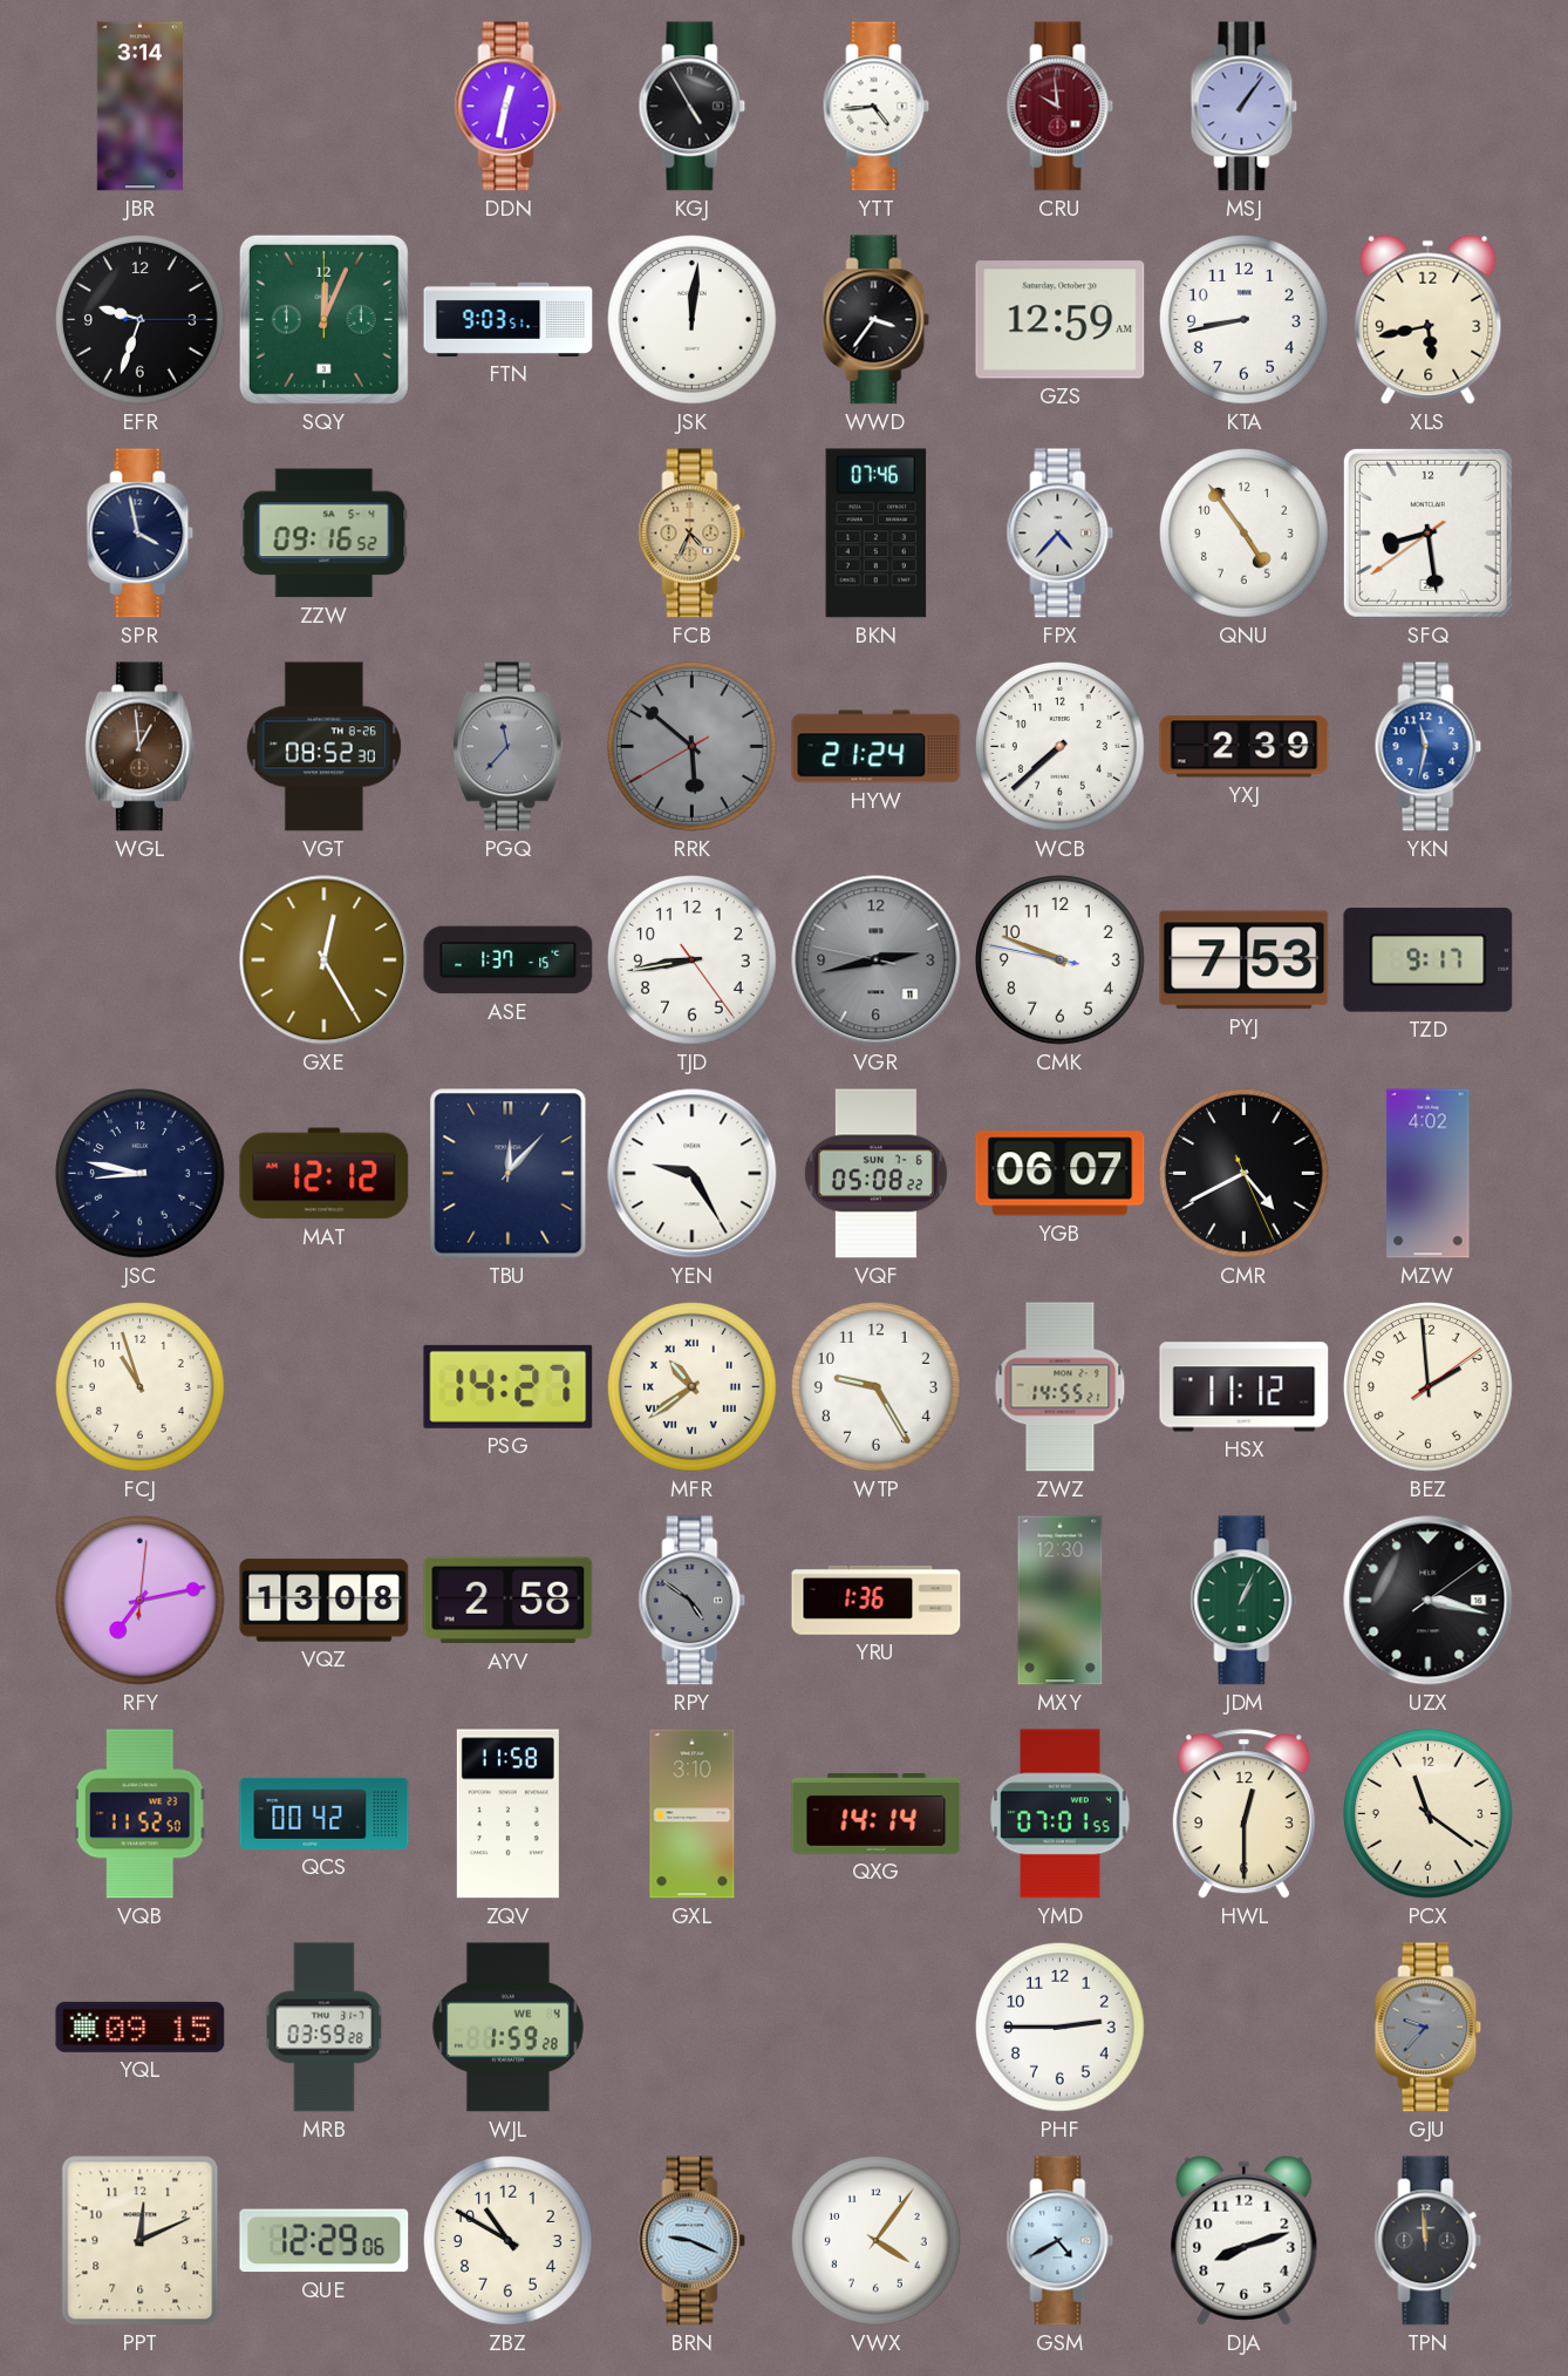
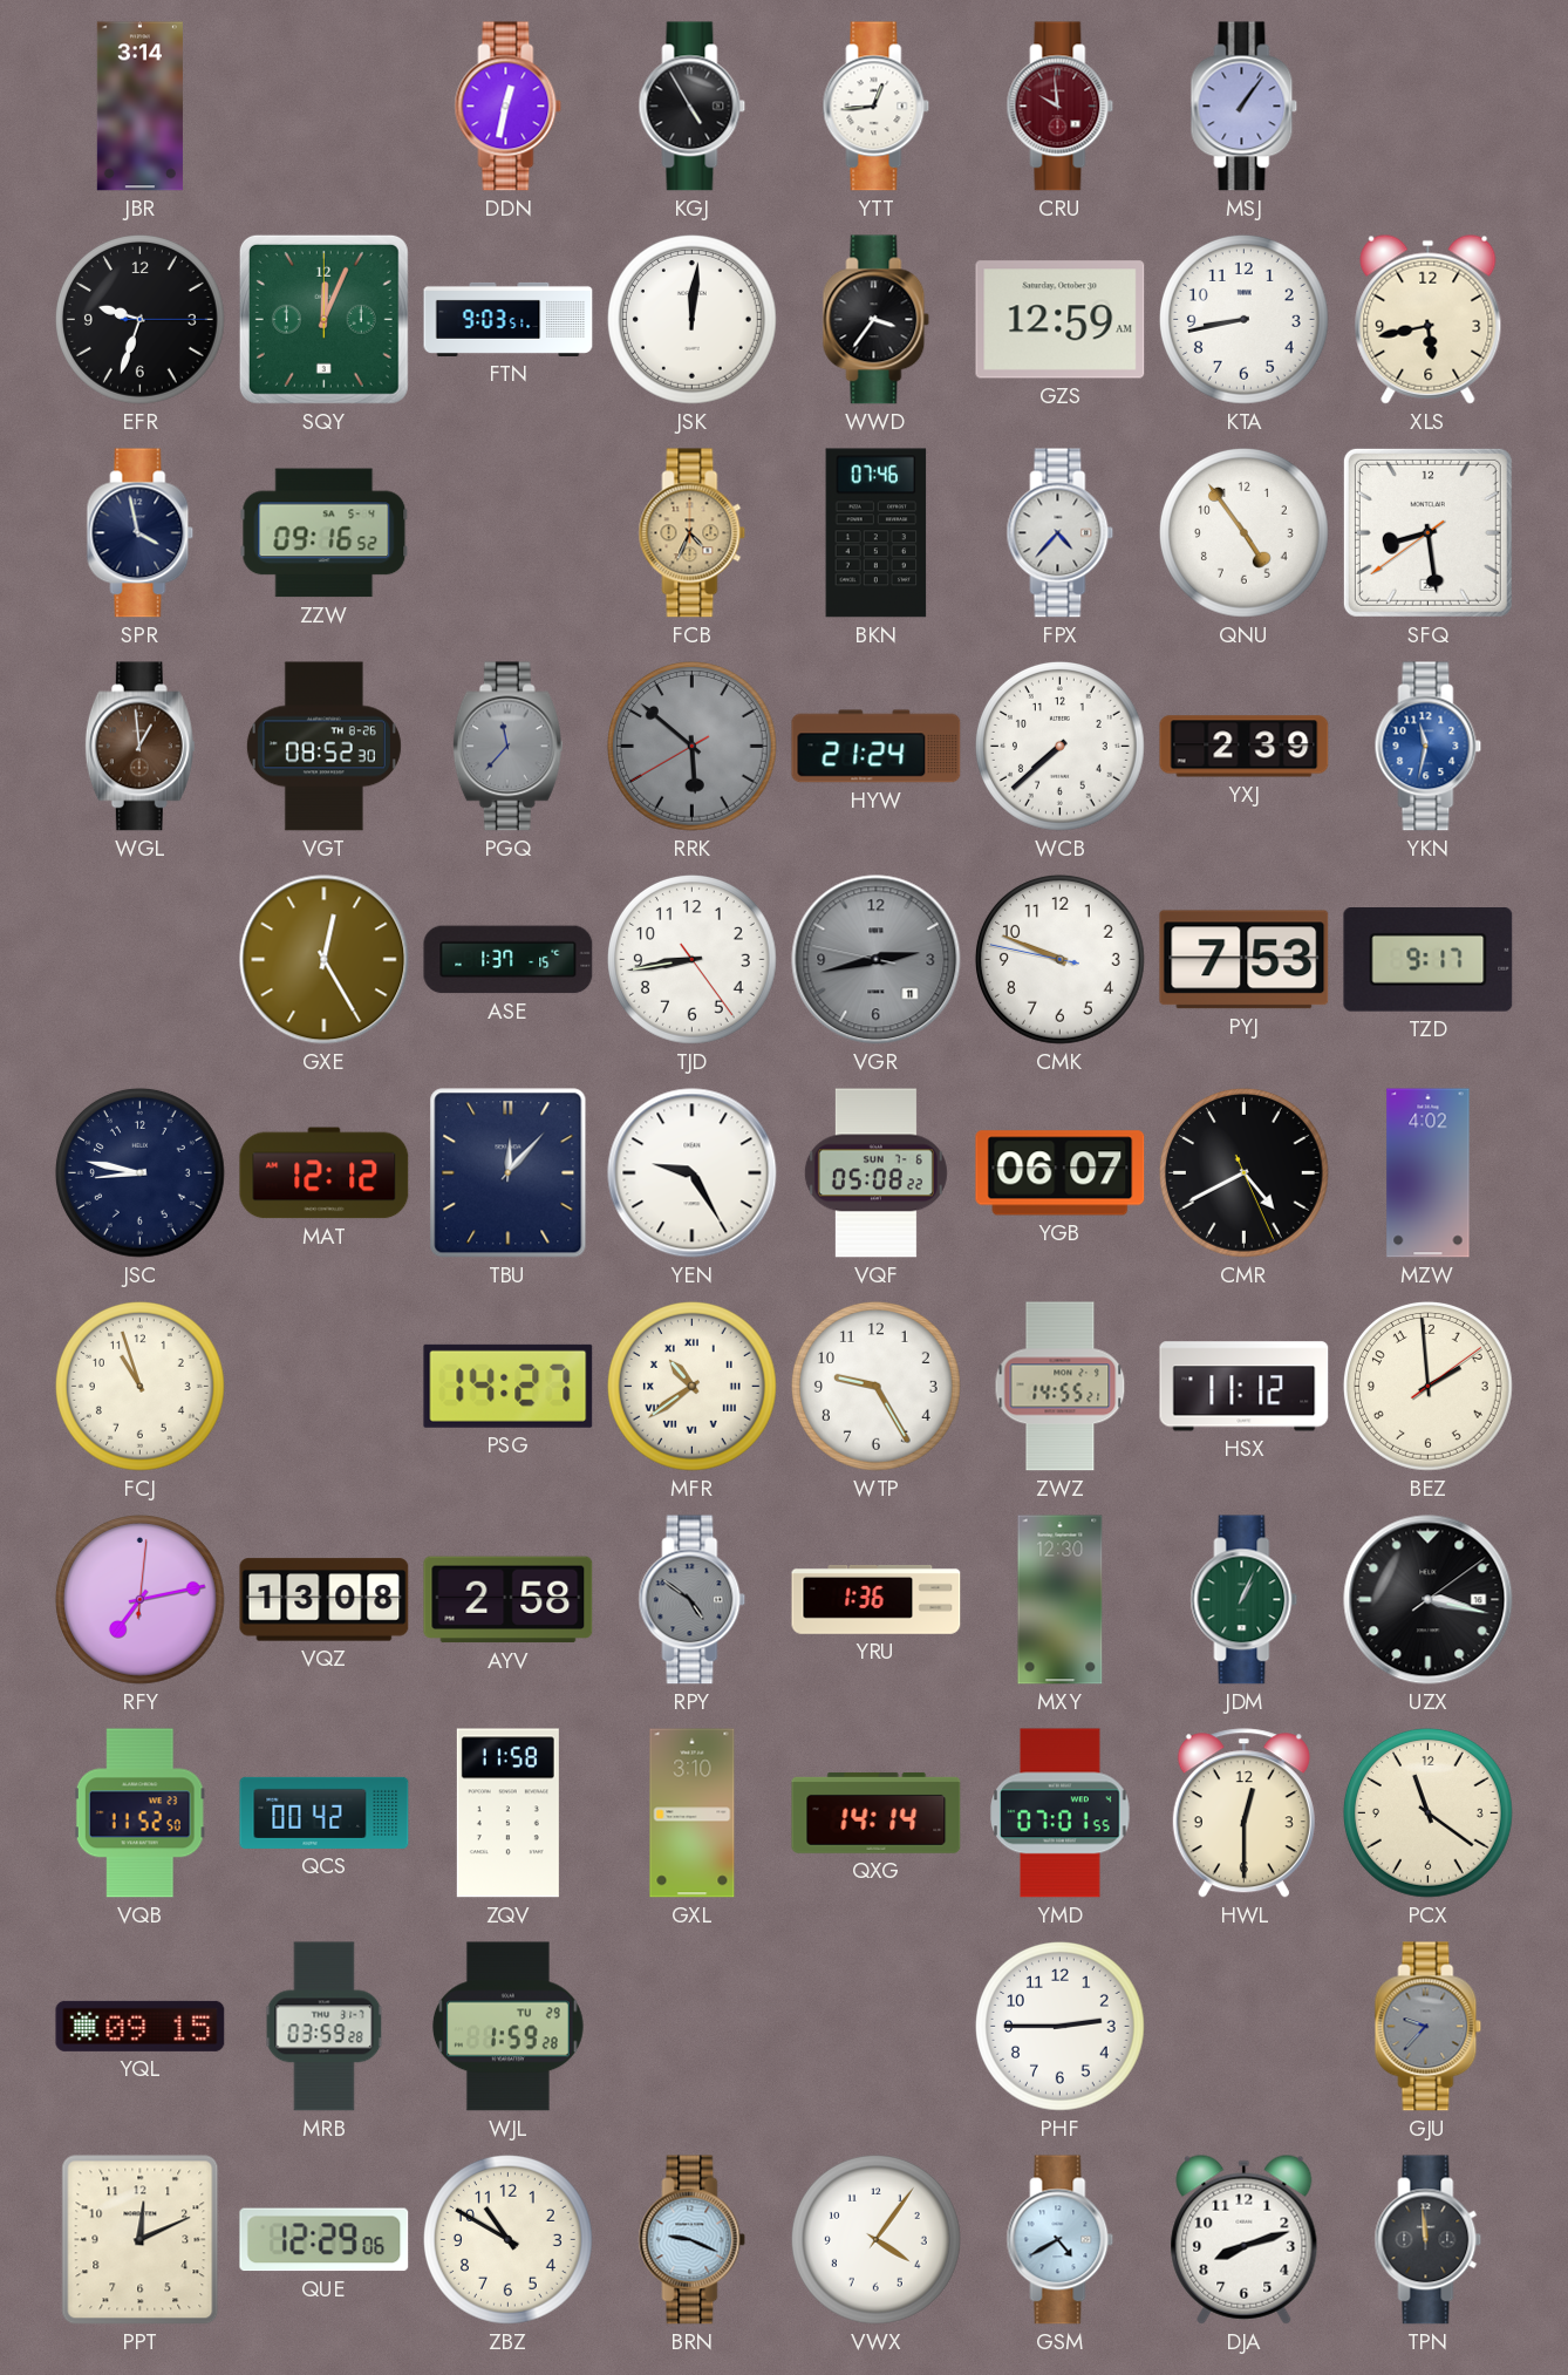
YTT: 4:44 -> 12:44 (877, 107)
WJL date: WE 4 -> TU 29 (507, 2027)
